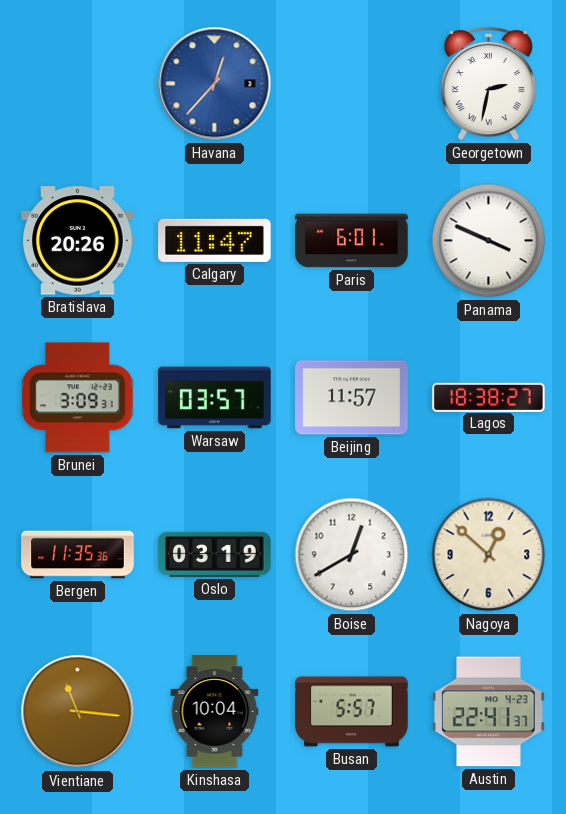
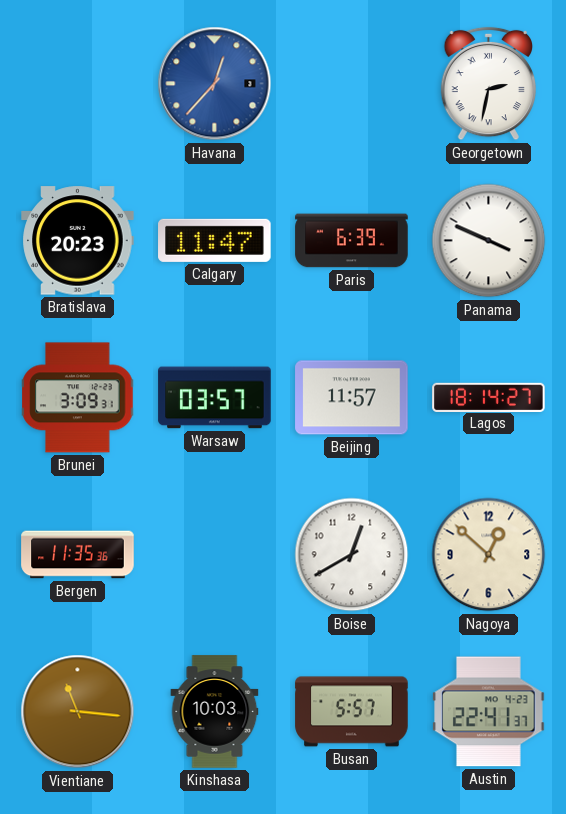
Bratislava: 20:26 -> 20:23 (78, 241)
Paris: 6:01 -> 6:39 (352, 241)
Lagos: 18:38 -> 18:14 (489, 397)
Oslo: 03:19 -> none (215, 554)
Kinshasa: 10:04 -> 10:03 (215, 712)
